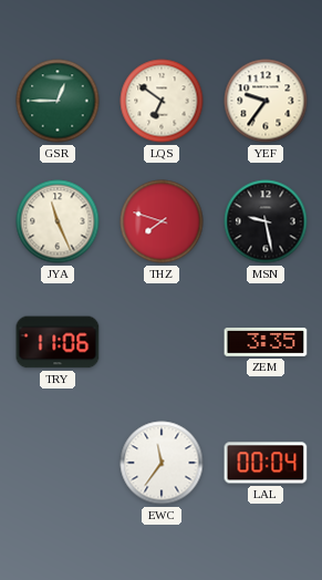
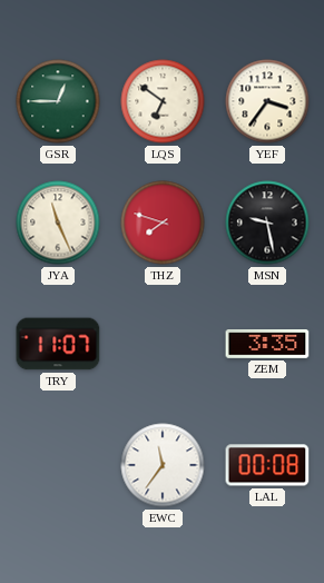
YEF: 9:36 -> 3:36 (267, 101)
TRY: 11:06 -> 11:07 (58, 344)
LAL: 00:04 -> 00:08 (267, 465)
